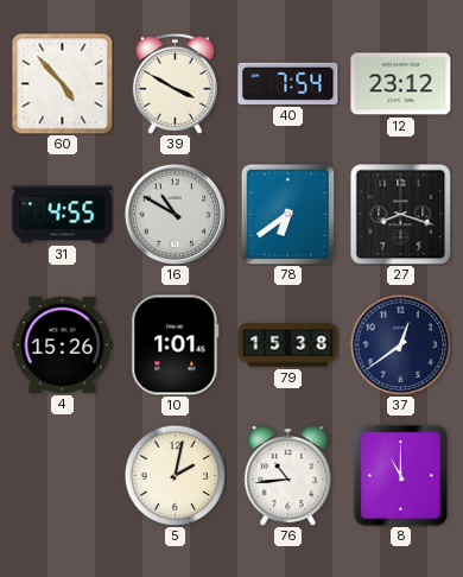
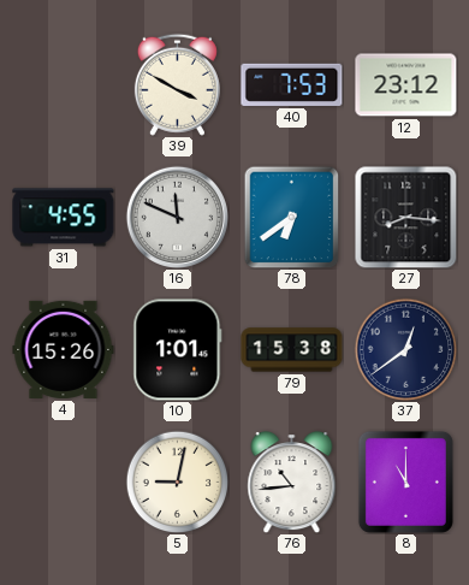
60: 4:53 -> none (63, 84)
40: 7:54 -> 7:53 (292, 84)
16: 10:50 -> 11:49 (177, 217)
27: 8:18 -> 8:16 (405, 217)
5: 2:02 -> 9:02 (177, 481)
